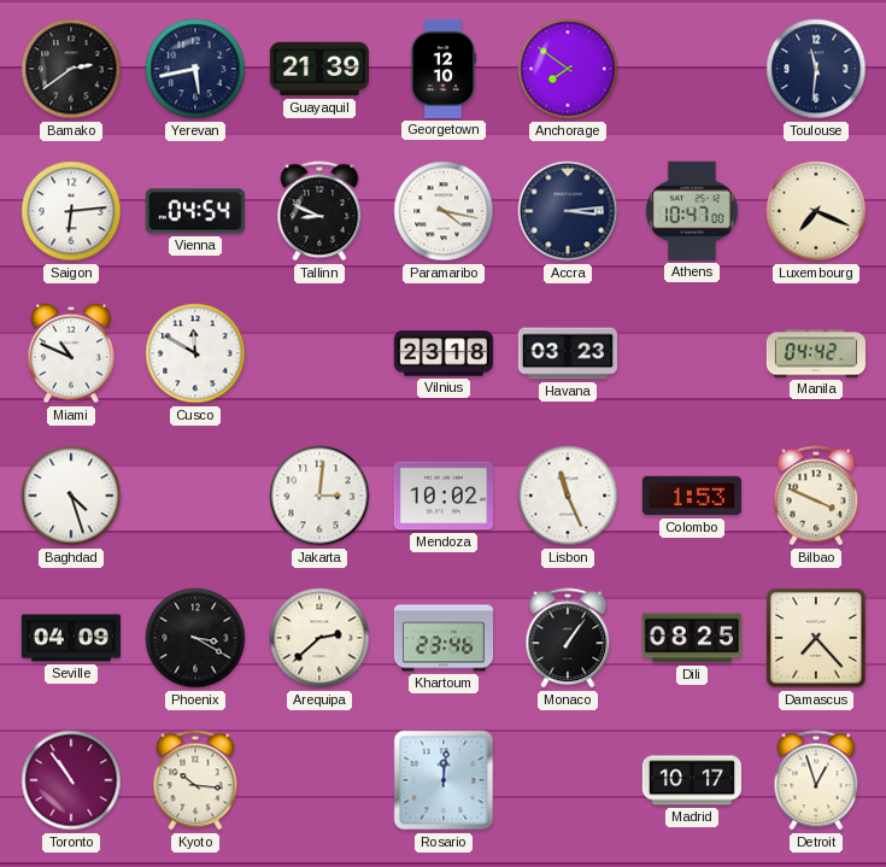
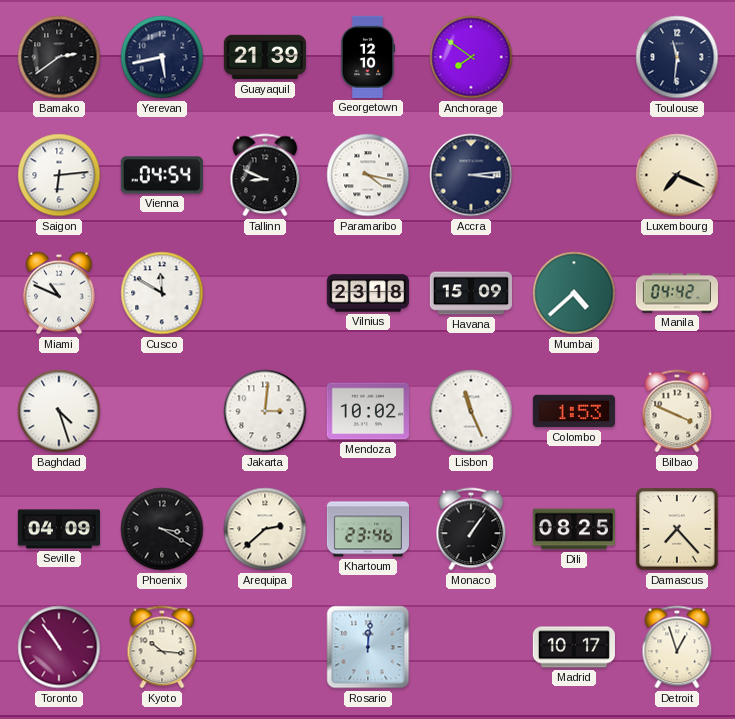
Athens: 10:47 -> none (692, 211)
Havana: 03:23 -> 15:09 (471, 293)
Mumbai: none -> 4:38 (574, 293)
